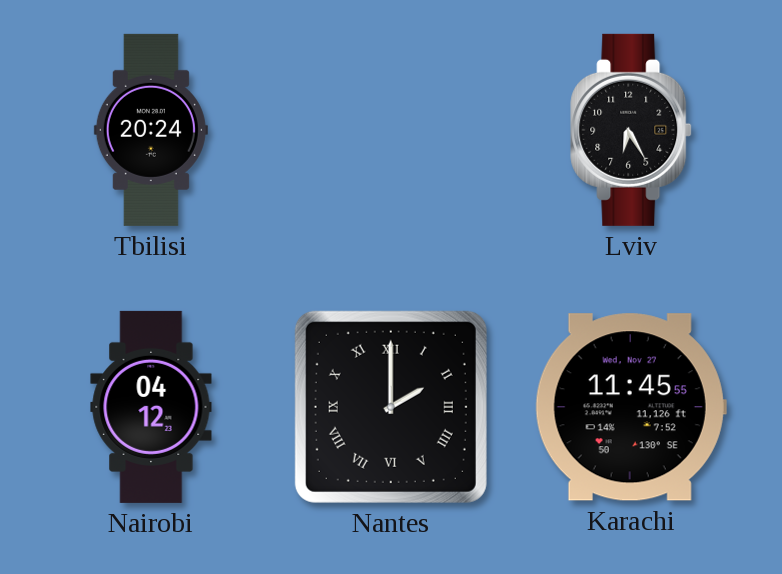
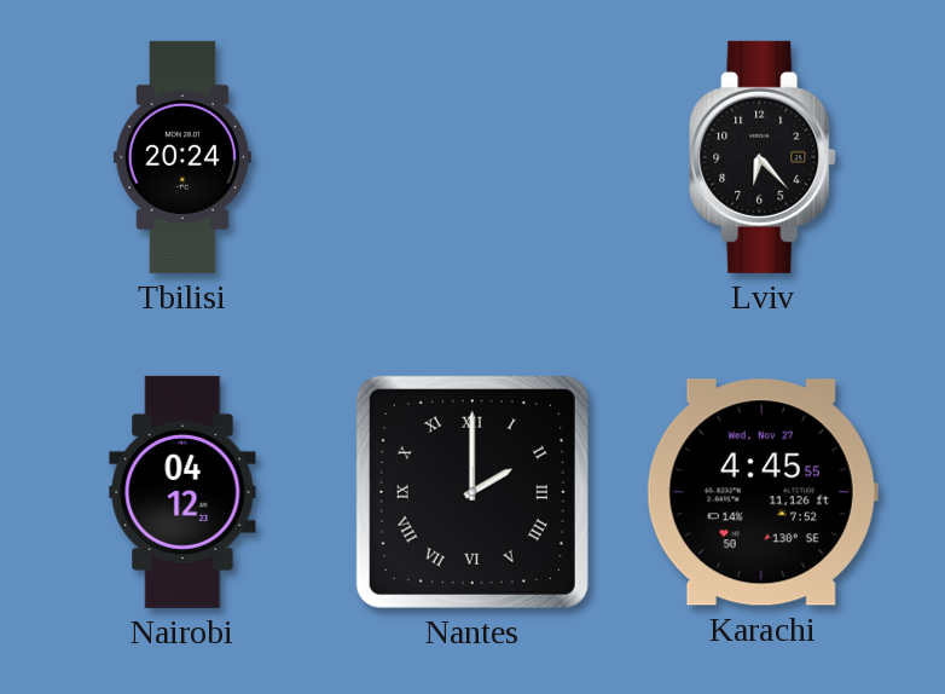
Lviv: 6:25 -> 6:23 (763, 157)
Karachi: 11:45 -> 4:45 (763, 492)
